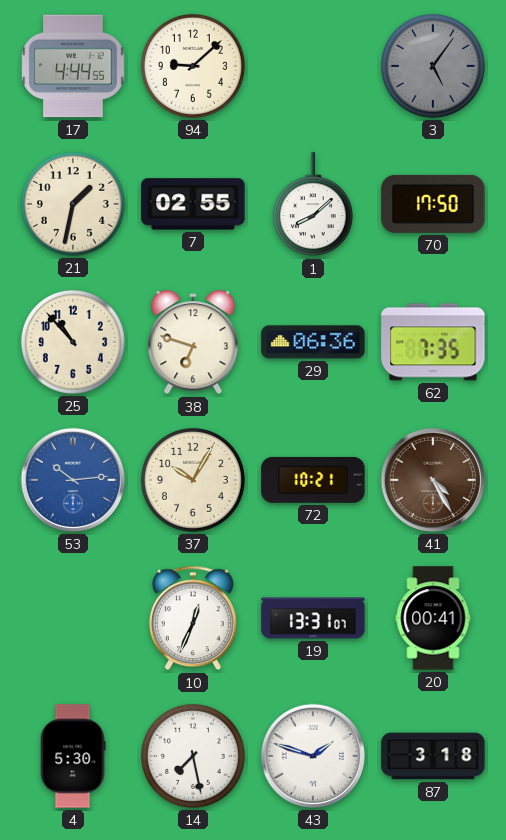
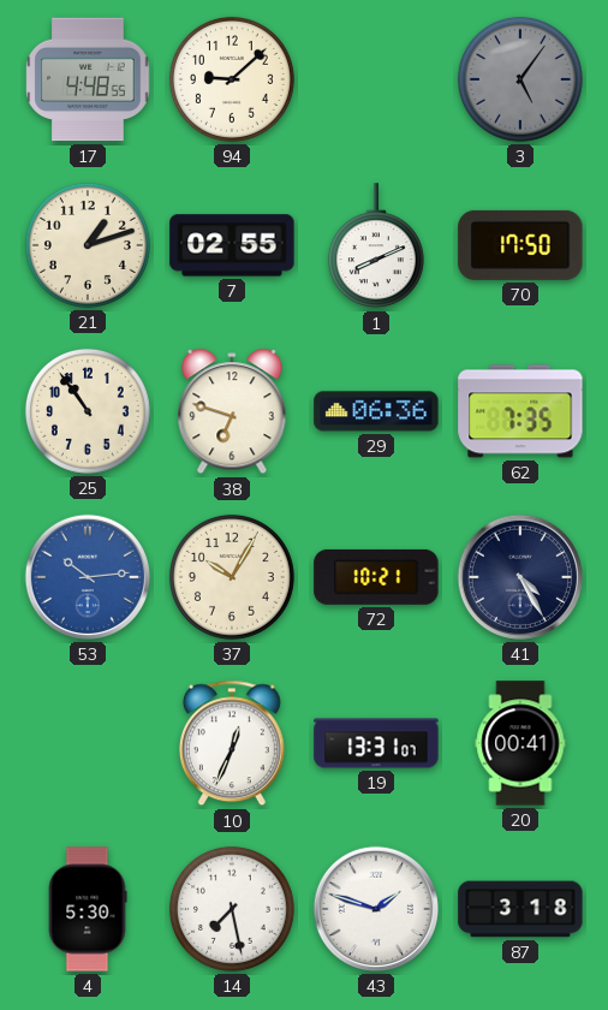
17: 4:44 -> 4:48 (88, 79)
21: 1:32 -> 1:12 (88, 245)
1: 8:08 -> 8:11 (376, 246)
25: 10:53 -> 10:54 (88, 411)
41 dial: brown -> navy (520, 577)
